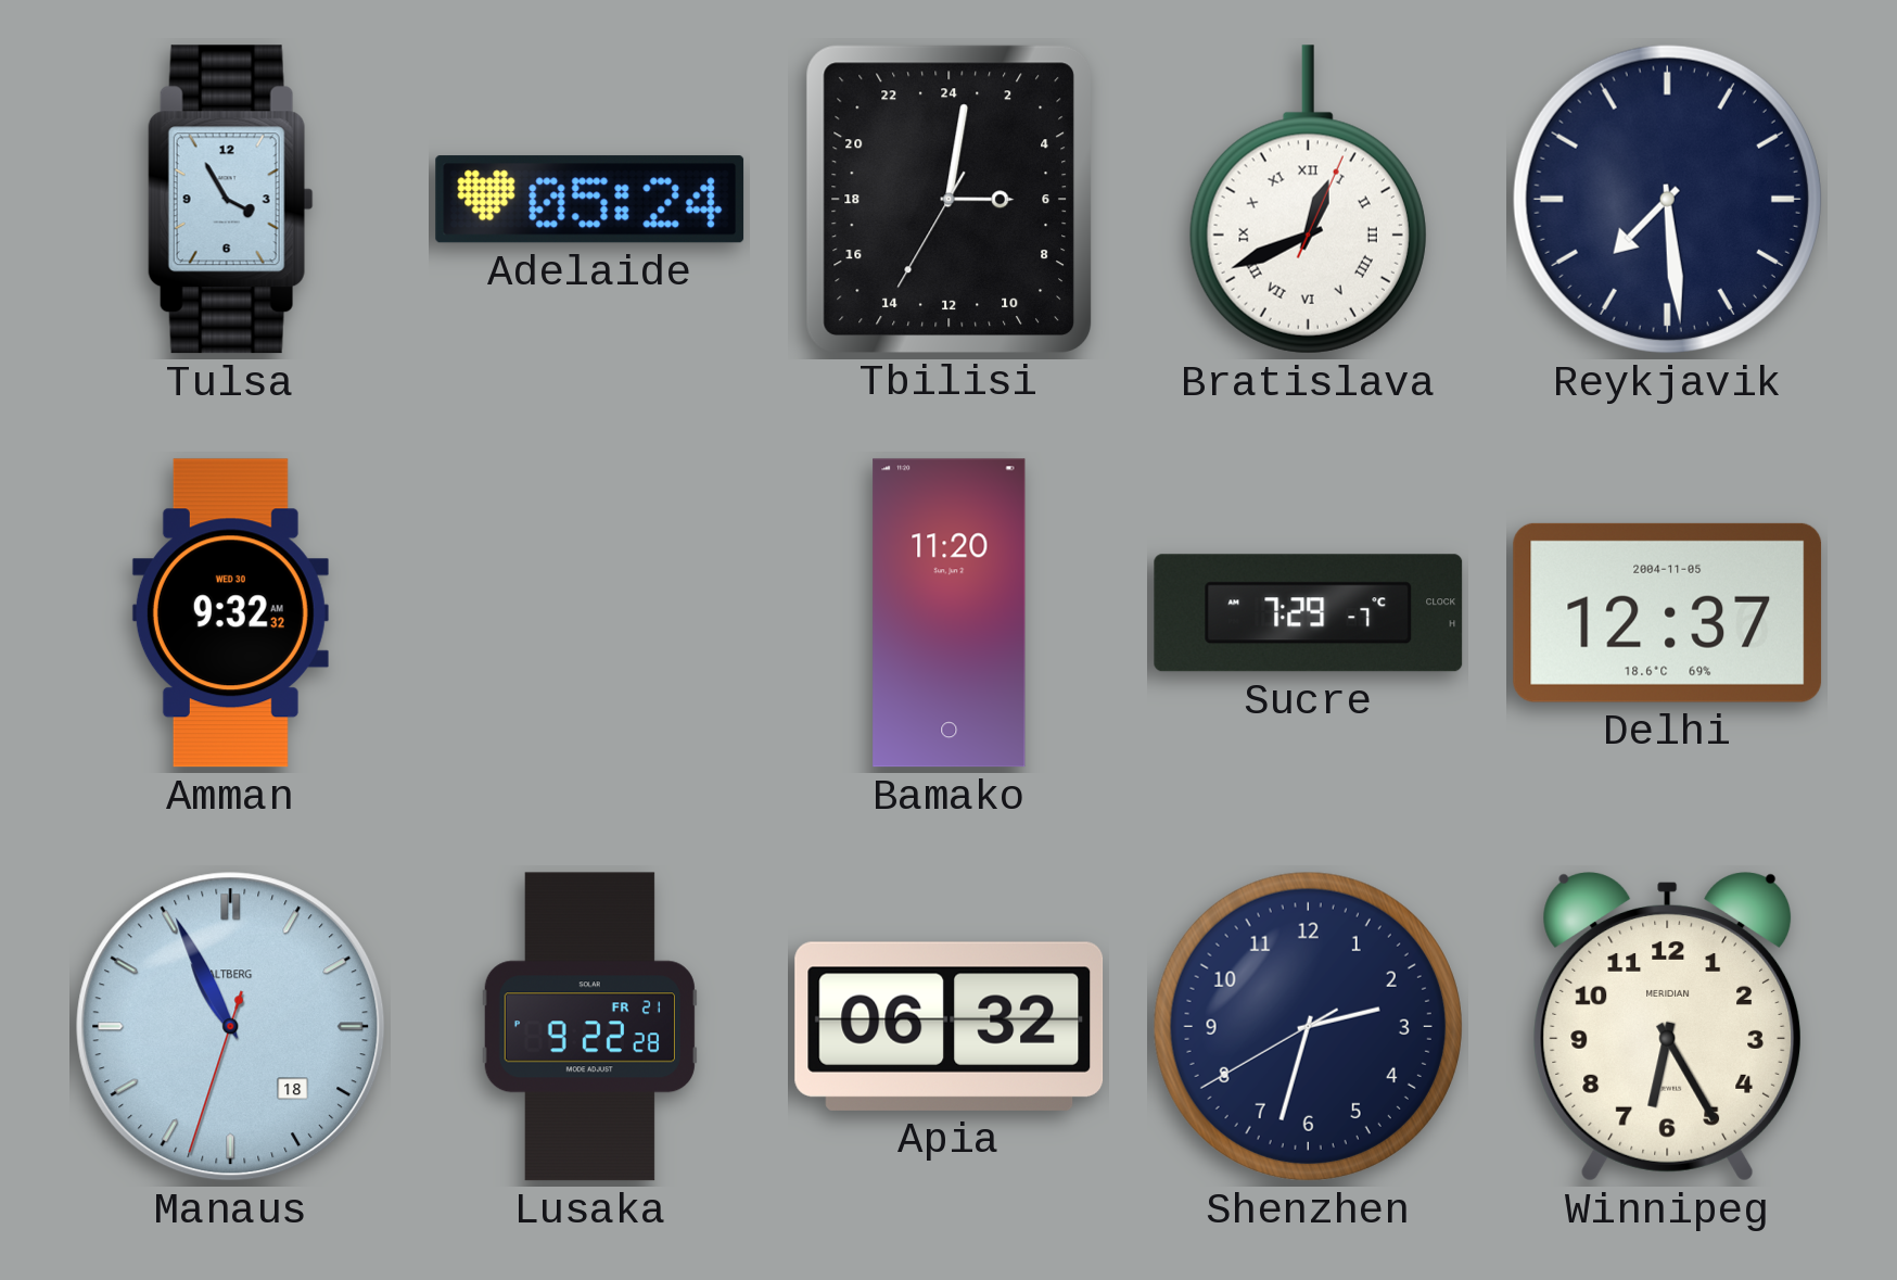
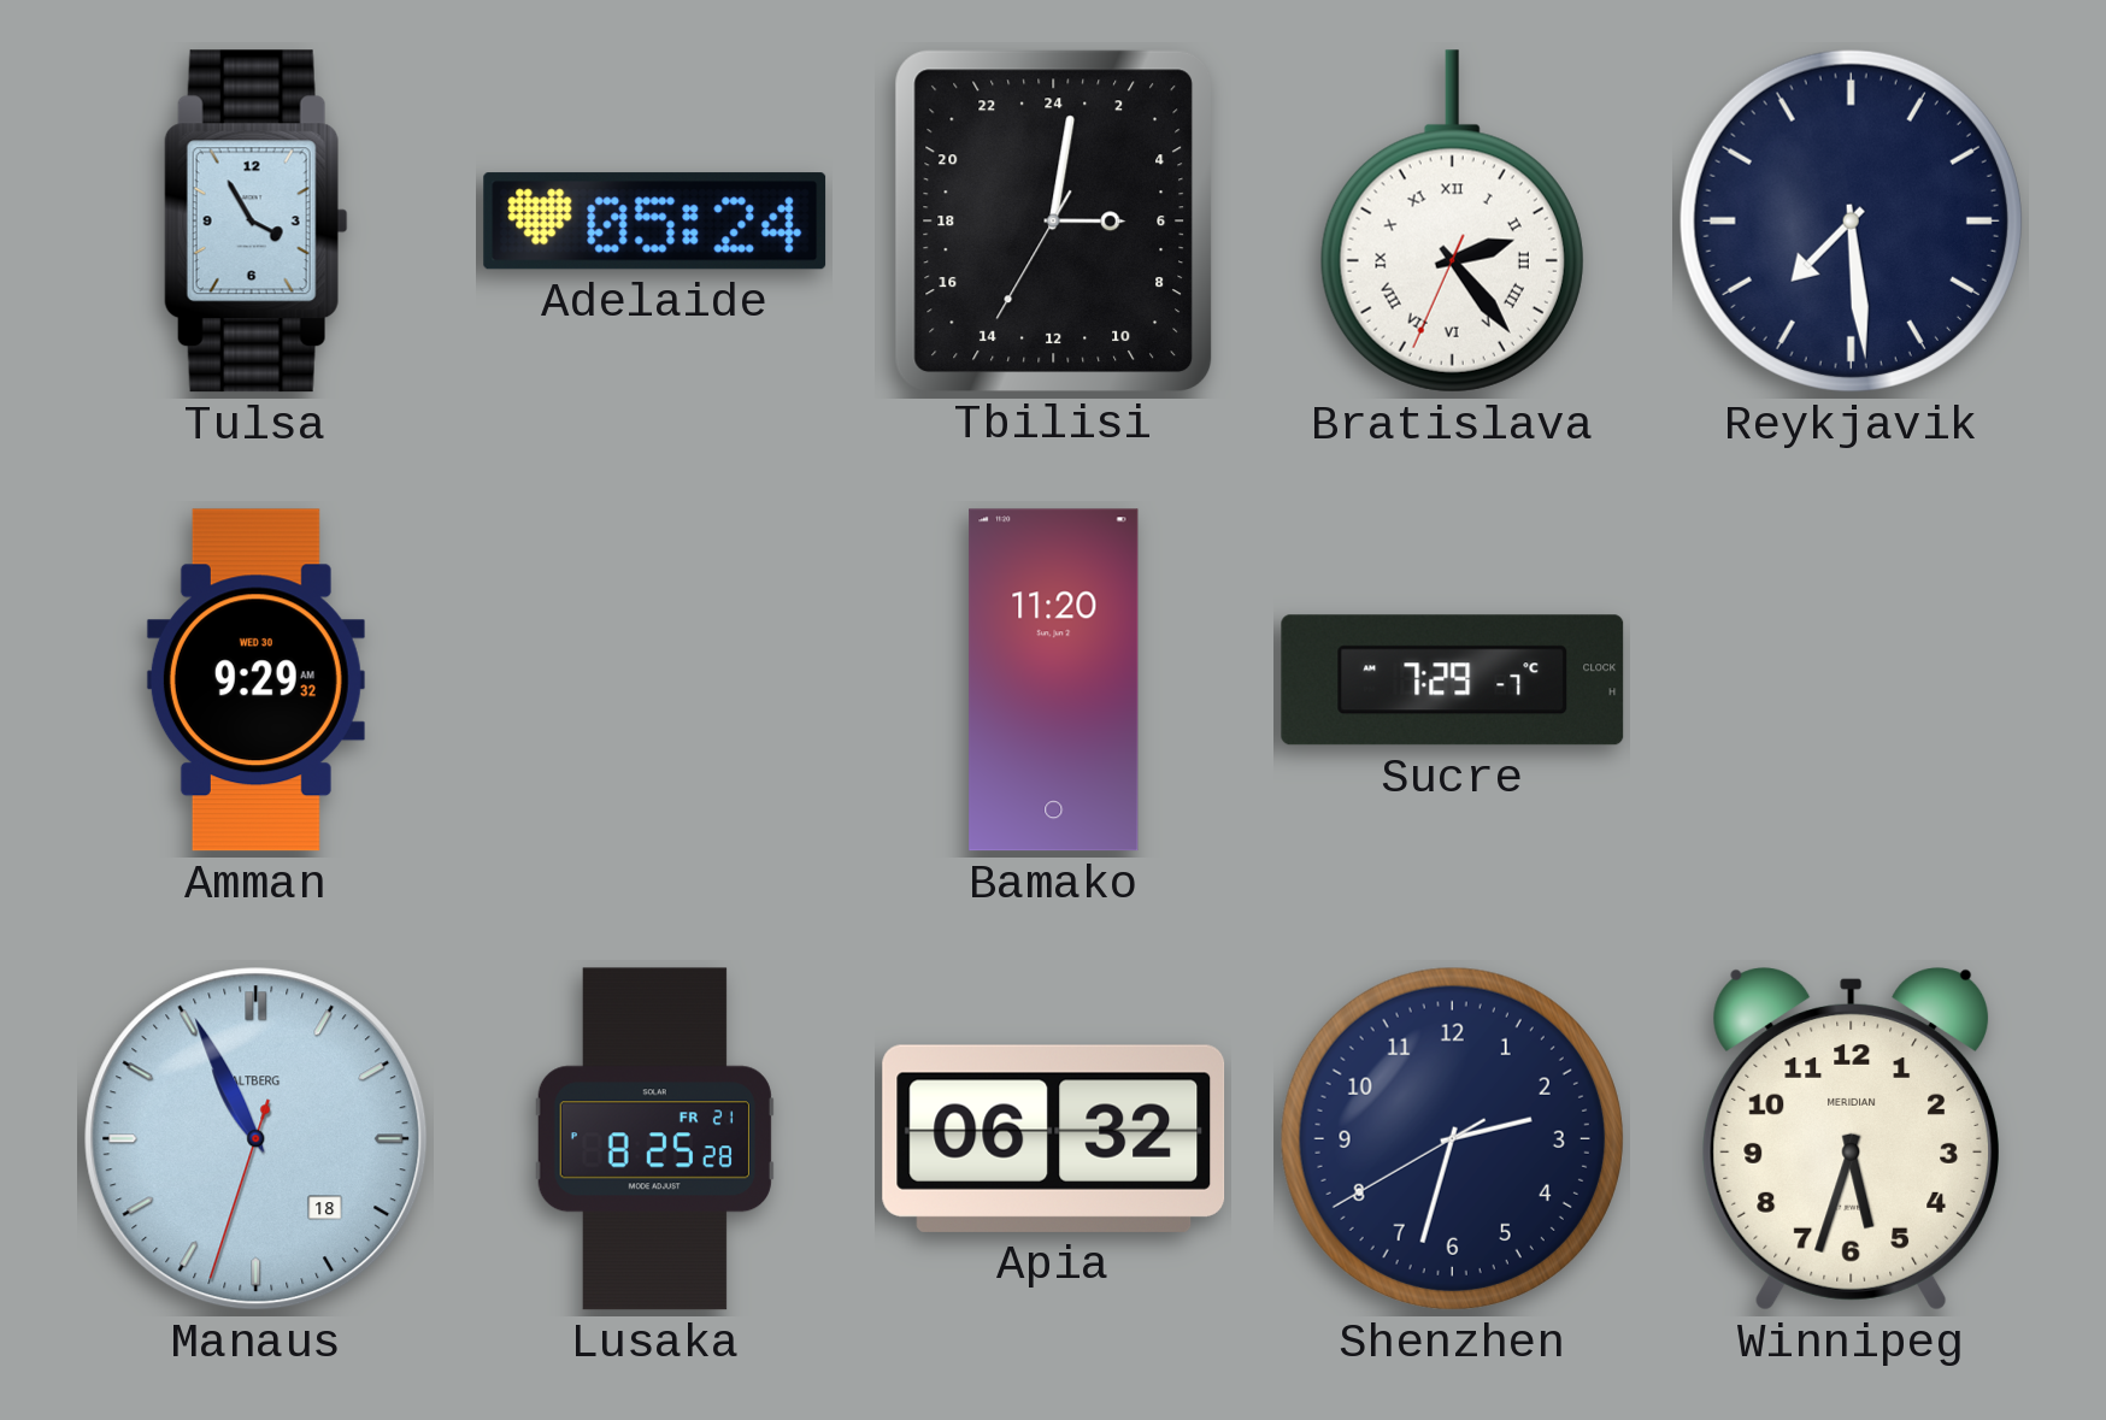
Bratislava: 12:41 -> 2:23 (1452, 222)
Amman: 9:32 -> 9:29 (255, 680)
Delhi: 12:37 -> none (1668, 612)
Lusaka: 9:22 -> 8:25 (654, 1139)
Winnipeg: 6:25 -> 5:33 (1851, 1139)
